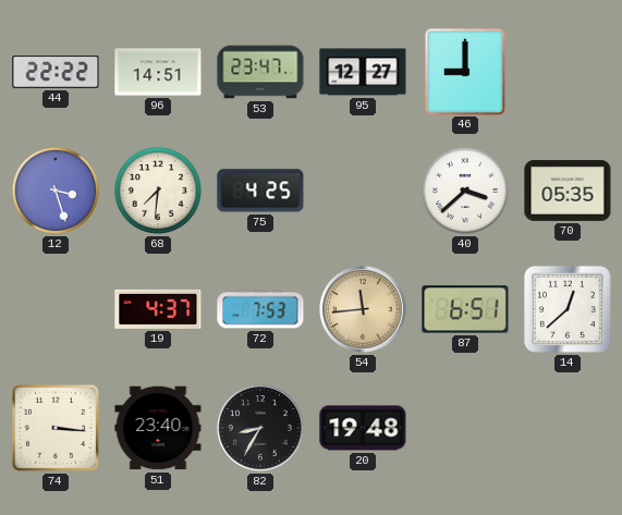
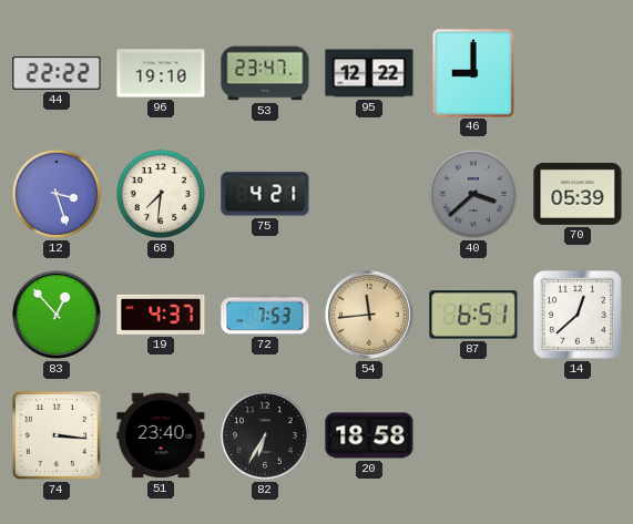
96: 14:51 -> 19:10 (161, 73)
95: 12:27 -> 12:22 (369, 73)
75: 4:25 -> 4:21 (265, 194)
40 dial: white -> grey (473, 194)
70: 05:35 -> 05:39 (578, 194)
83: none -> 12:53 (58, 316)
82: 8:35 -> 6:35 (266, 436)
20: 19:48 -> 18:58 (369, 435)
